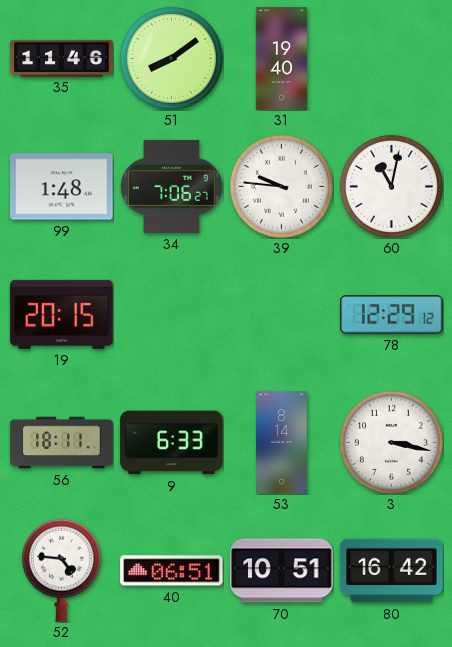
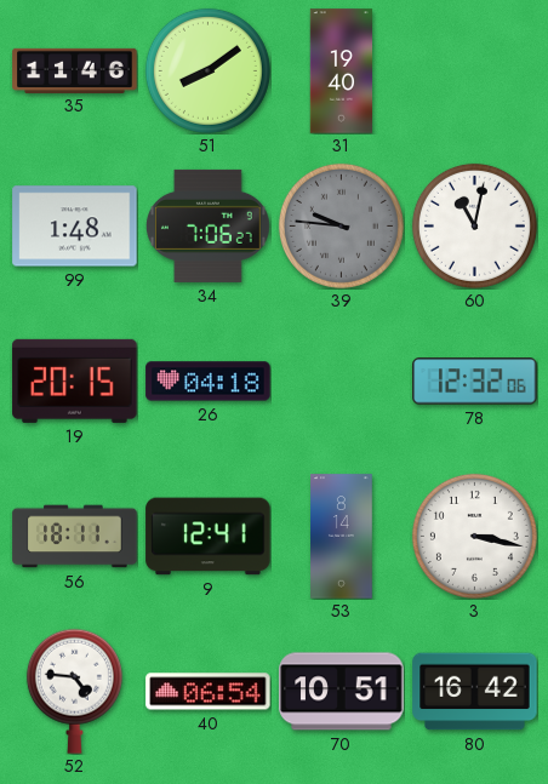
39 dial: white -> grey (341, 225)
26: none -> 04:18 (209, 382)
78: 12:29 -> 12:32 (475, 382)
9: 6:33 -> 12:41 (209, 537)
40: 06:51 -> 06:54 (209, 692)
